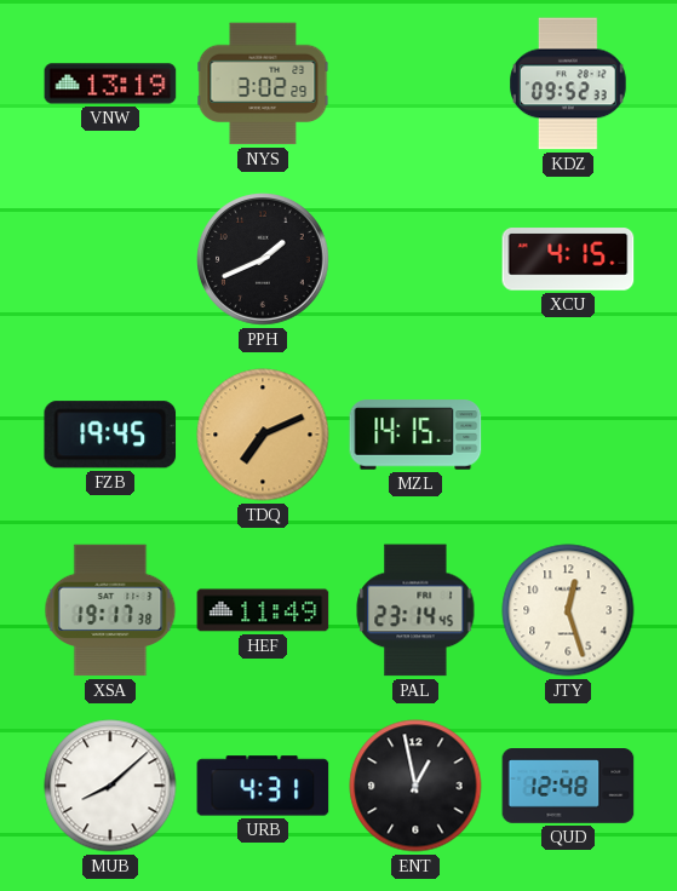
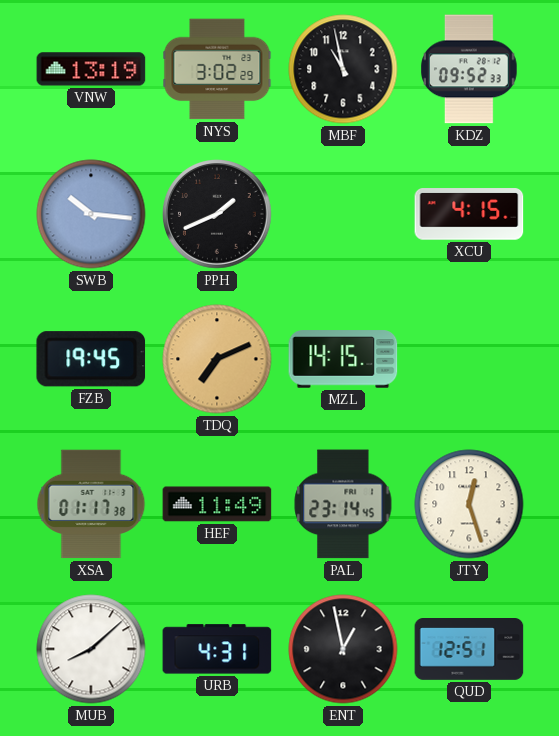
MBF: none -> 10:58 (343, 69)
SWB: none -> 10:16 (91, 214)
XSA: 19:17 -> 01:17 (91, 504)
QUD: 12:48 -> 12:51 (469, 649)
